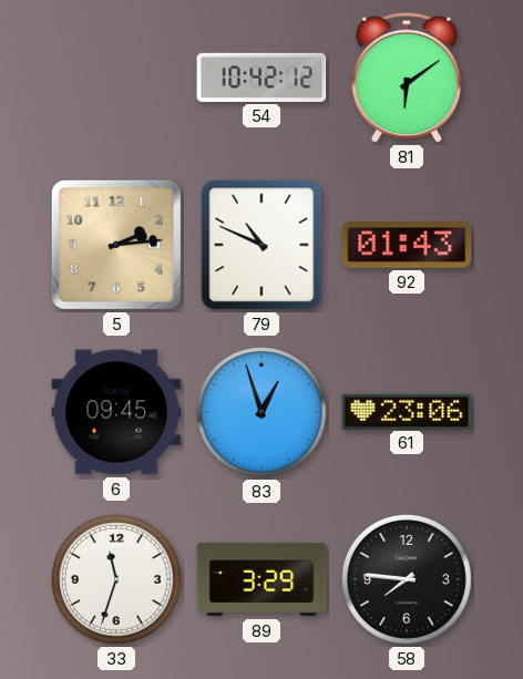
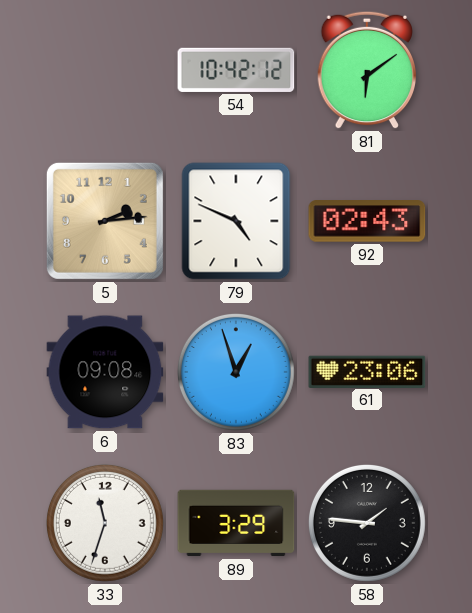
79: 10:49 -> 4:49 (236, 221)
92: 01:43 -> 02:43 (367, 221)
6: 09:45 -> 09:08 (105, 372)
58: 7:46 -> 1:46 (367, 523)
